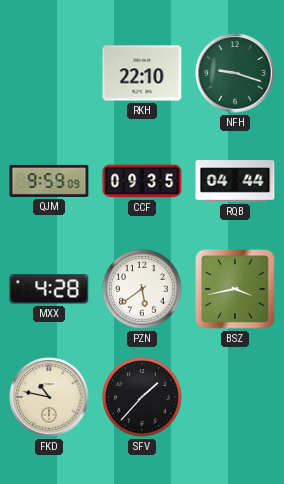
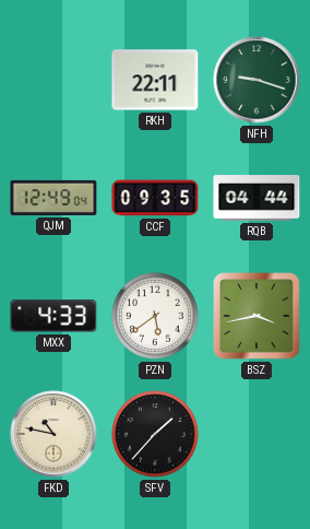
RKH: 22:10 -> 22:11 (155, 80)
QJM: 9:59 -> 12:49 (53, 198)
MXX: 4:28 -> 4:33 (53, 316)
